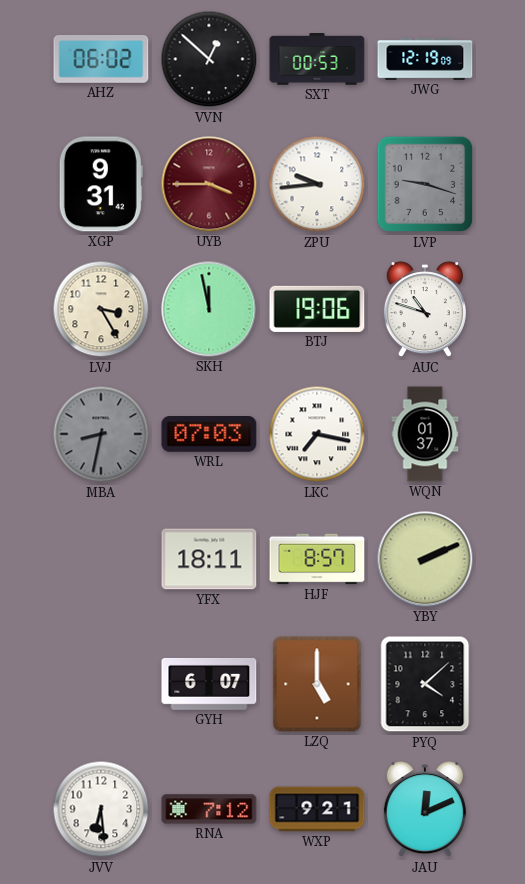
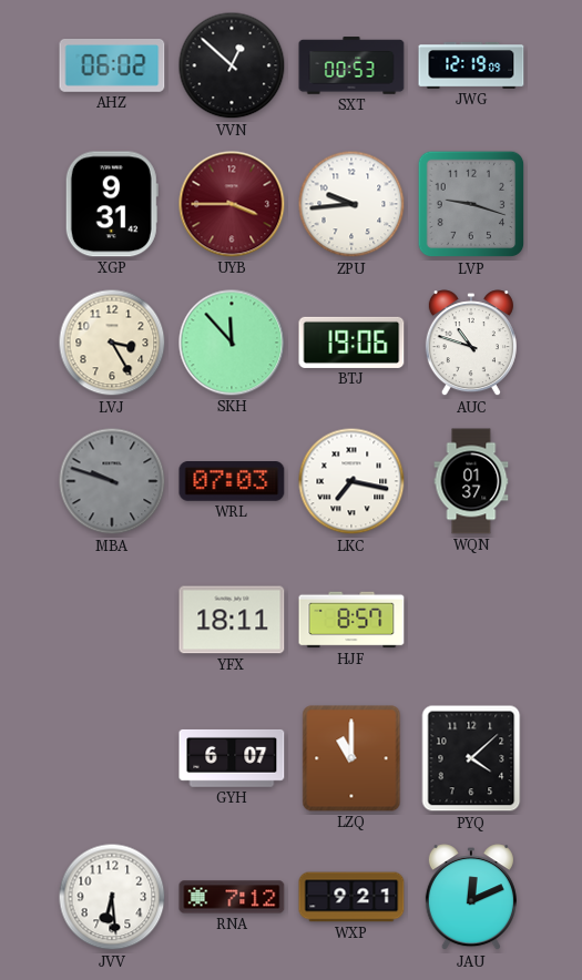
SKH: 11:58 -> 11:53 (232, 343)
MBA: 8:32 -> 9:48 (112, 481)
YBY: 2:11 -> none (425, 559)
LZQ: 5:00 -> 11:00 (351, 758)
